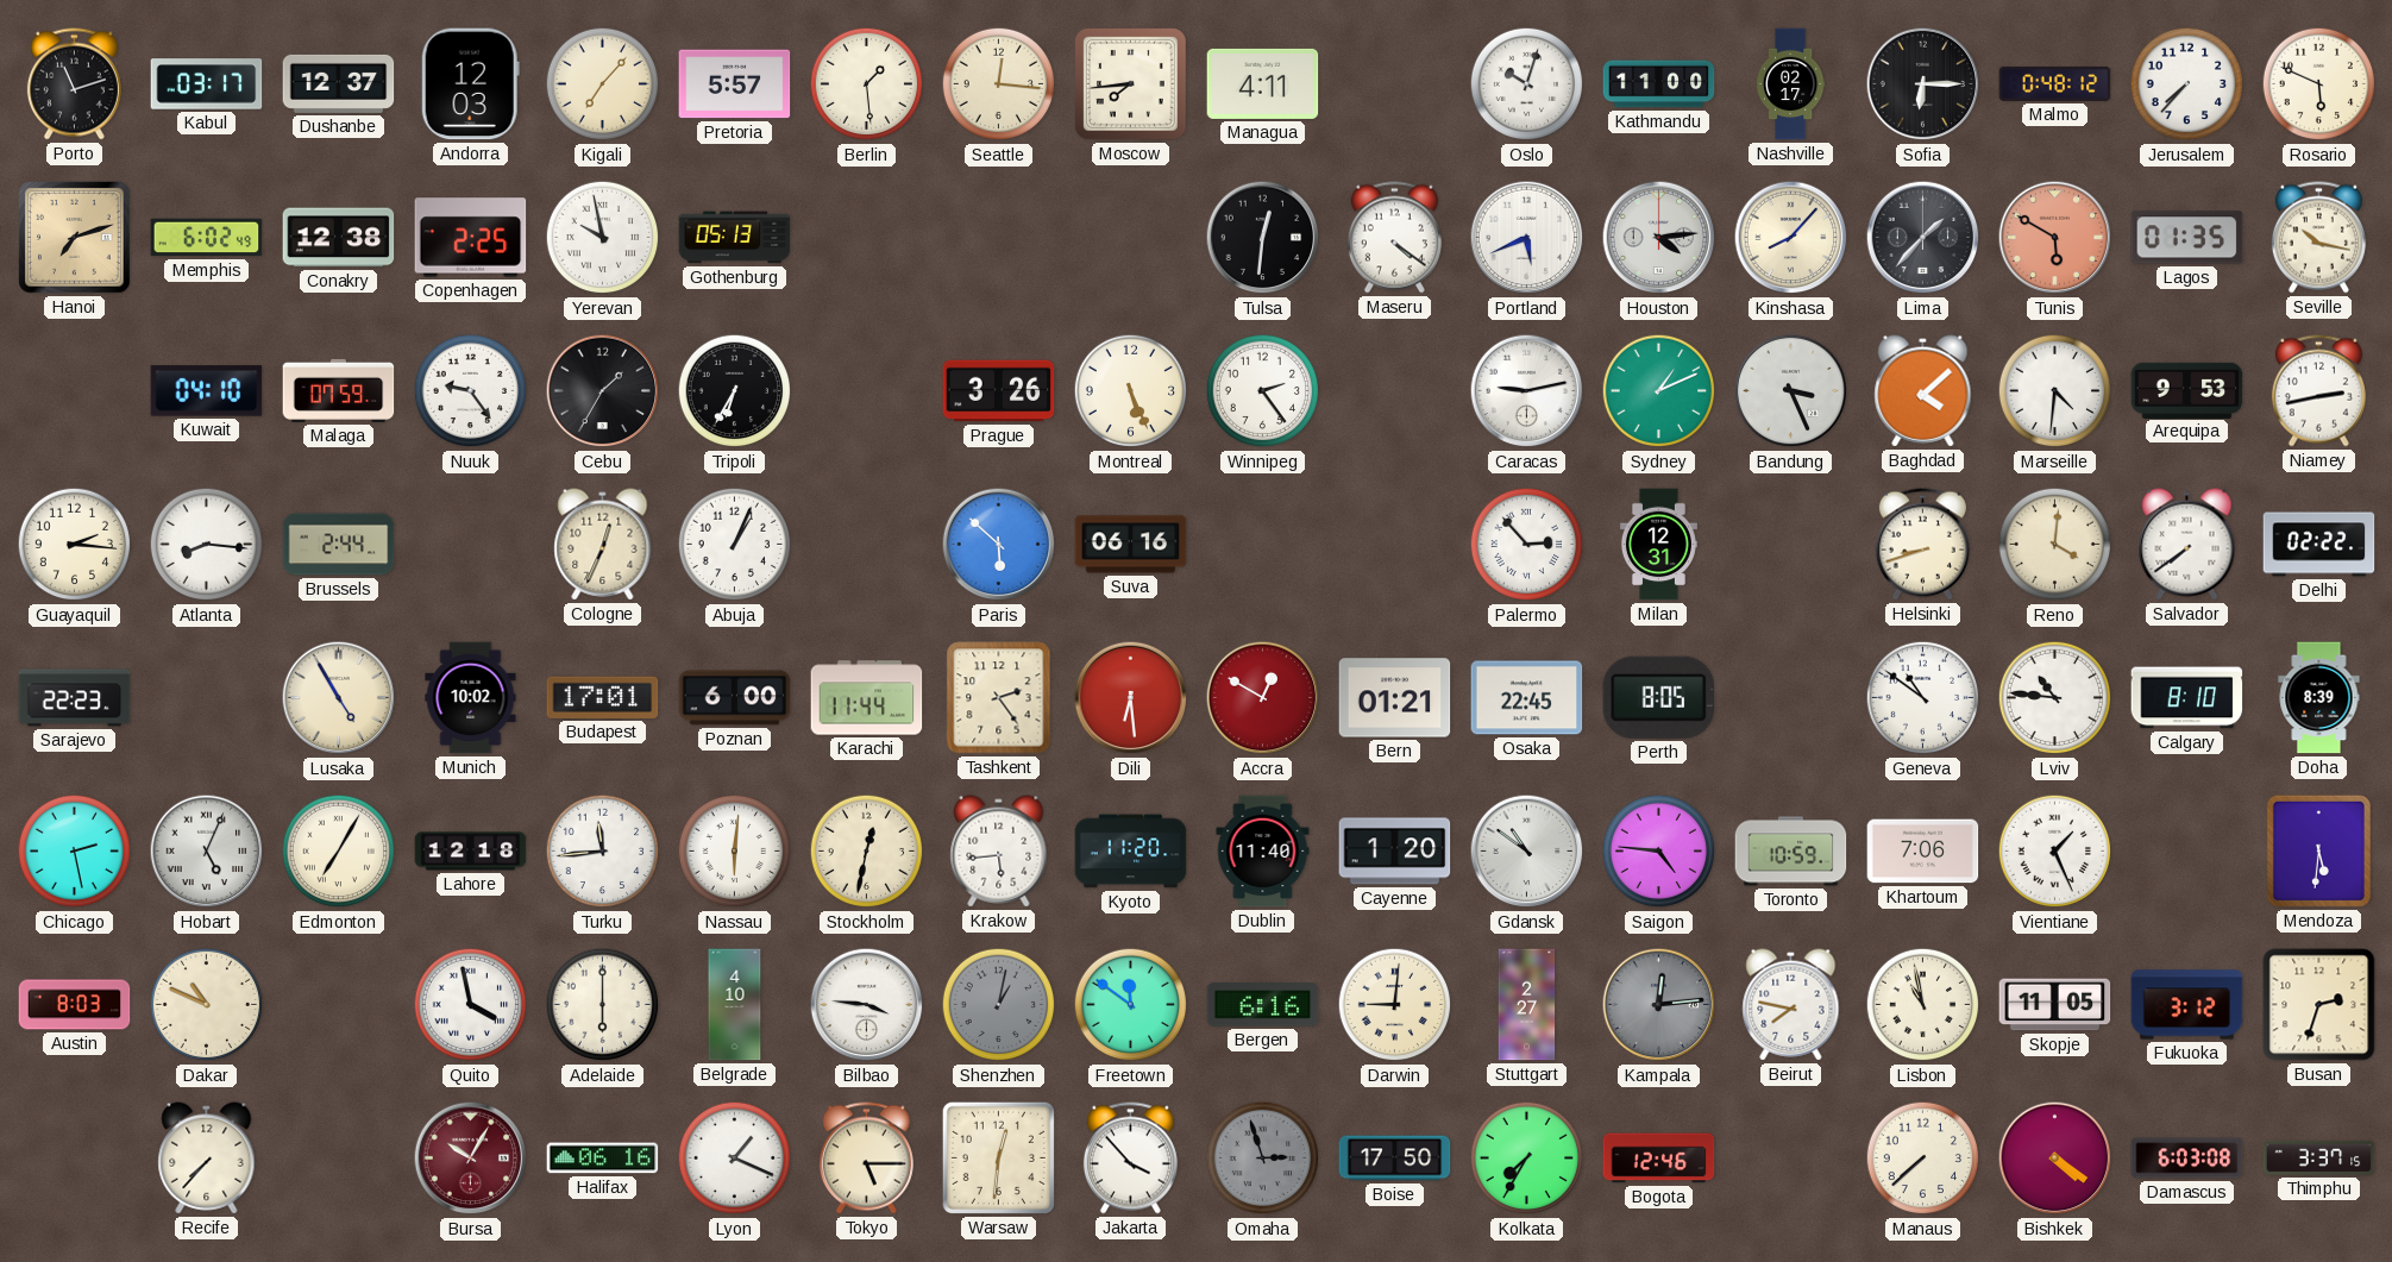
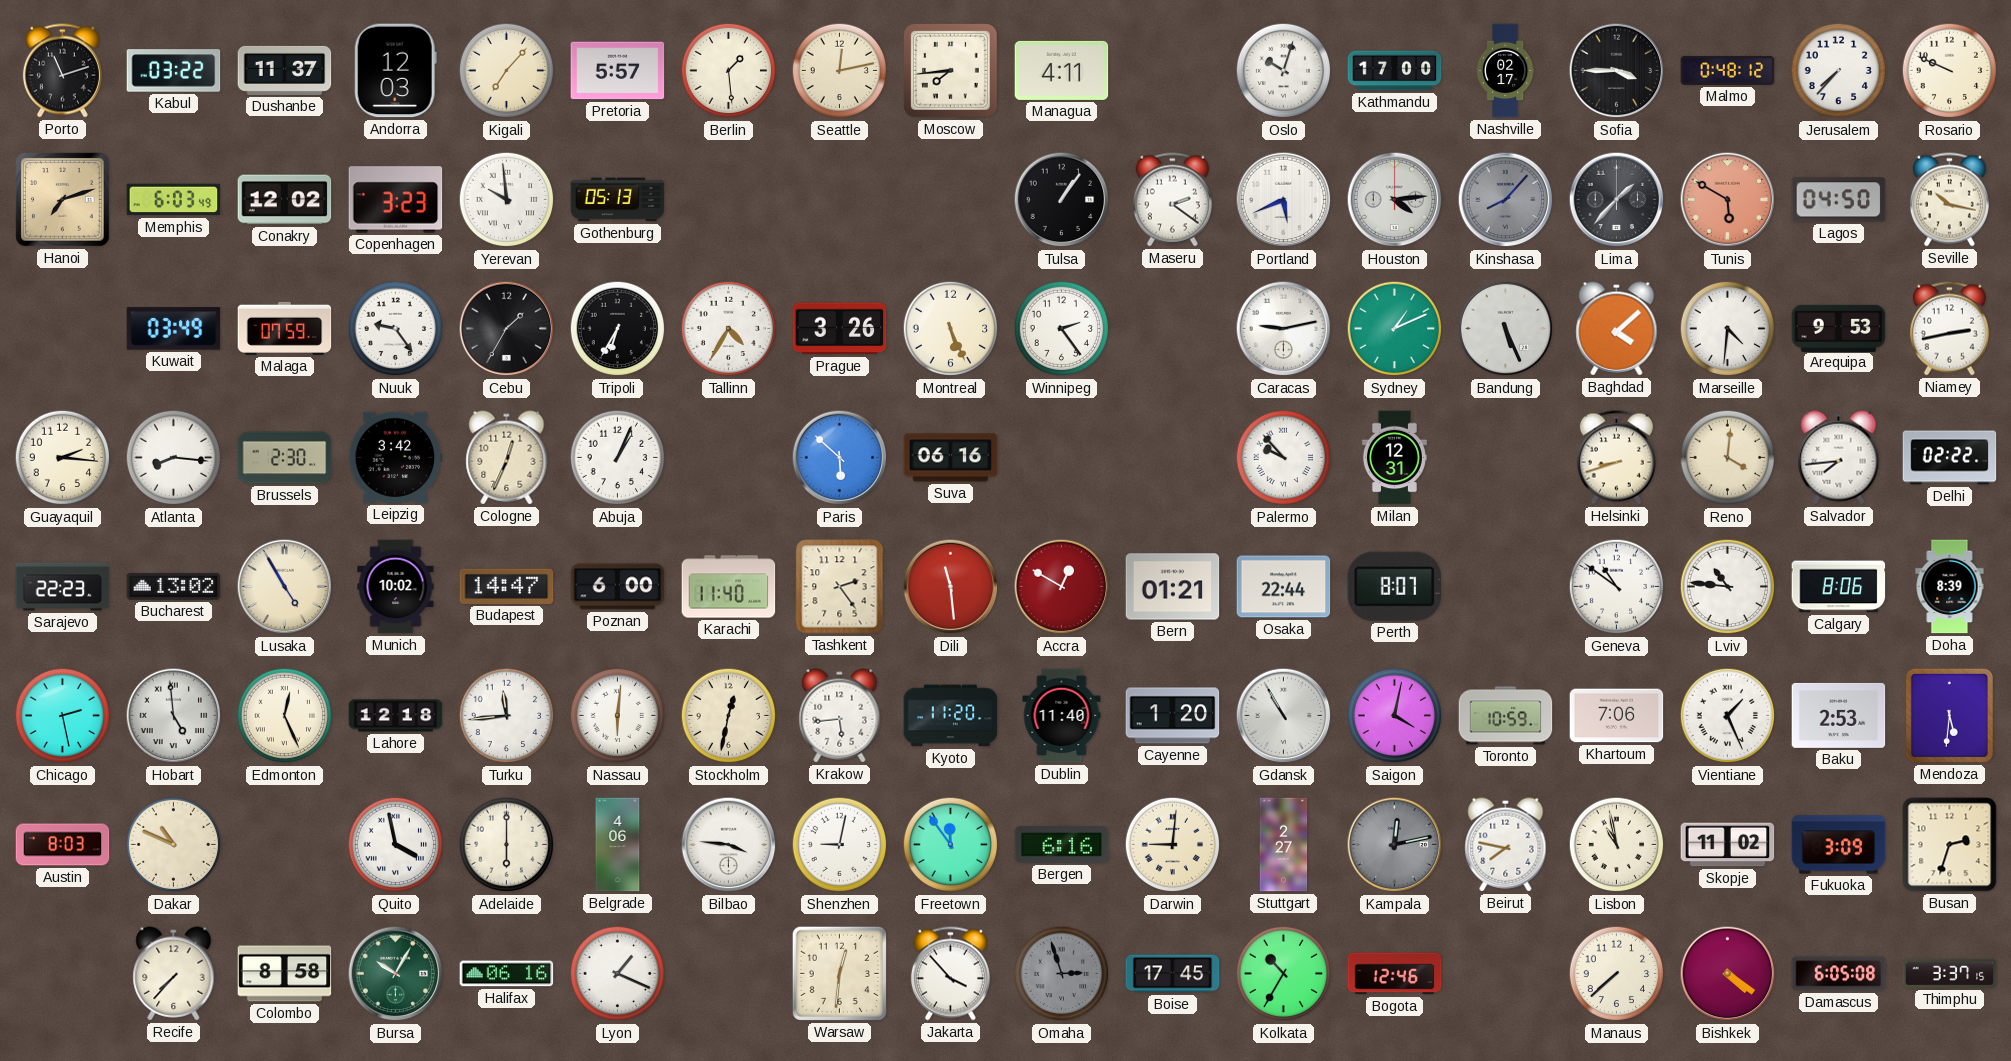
Kabul: 03:17 -> 03:22 (174, 71)
Dushanbe: 12:37 -> 11:37 (285, 70)
Seattle: 12:16 -> 12:13 (840, 71)
Kathmandu: 11:00 -> 17:00 (1395, 71)
Sofia: 6:15 -> 3:45 (1617, 71)
Rosario: 5:49 -> 9:49 (1950, 71)
Memphis: 6:02 -> 6:03 (174, 200)
Conakry: 12:38 -> 12:02 (285, 200)
Copenhagen: 2:25 -> 3:23 (396, 200)
Yerevan: 9:58 -> 9:59 (507, 200)
Tulsa: 12:31 -> 1:06 (1062, 200)
Maseru: 4:21 -> 2:21 (1172, 200)
Kinshasa dial: cream -> grey (1506, 200)
Lagos: 01:35 -> 04:50 (1839, 200)
Kuwait: 04:10 -> 03:49 (174, 329)
Tallinn: none -> 4:35 (729, 329)
Bandung: 3:26 -> 5:26 (1506, 329)
Brussels: 2:44 -> 2:30 (285, 458)
Leipzig: none -> 3:42 (396, 457)
Palermo: 2:53 -> 9:53 (1284, 458)
Salvador: 7:39 -> 7:44 (1839, 458)
Bucharest: none -> 13:02 (174, 586)
Budapest: 17:01 -> 14:47 (507, 586)
Karachi: 11:44 -> 11:40 (729, 587)
Dili: 6:29 -> 11:29 (951, 587)
Osaka: 22:45 -> 22:44 (1284, 587)
Perth: 8:05 -> 8:07 (1395, 586)
Calgary: 8:10 -> 8:06 (1839, 587)
Hobart: 5:04 -> 4:59 (174, 716)
Edmonton: 7:05 -> 12:26 (285, 716)
Gdansk: 10:51 -> 10:55 (1284, 716)
Saigon: 4:46 -> 4:02 (1395, 716)
Baku: none -> 2:53 (1839, 715)
Belgrade: 4:10 -> 4:06 (618, 845)
Shenzhen: 1:02 -> 9:02 (840, 845)
Shenzhen dial: grey -> white (840, 845)
Freetown: 11:51 -> 11:54 (951, 845)
Kampala: 12:14 -> 12:13 (1395, 845)
Skopje: 11:05 -> 11:02 (1728, 845)
Fukuoka: 3:12 -> 3:09 (1839, 845)
Colombo: none -> 8:58 (285, 974)
Bursa dial: burgundy -> green (396, 974)
Tokyo: 5:15 -> none (866, 1159)
Boise: 17:50 -> 17:45 (1173, 974)
Kolkata: 7:35 -> 10:35 (1284, 974)
Damascus: 6:03 -> 6:05 (1839, 974)
